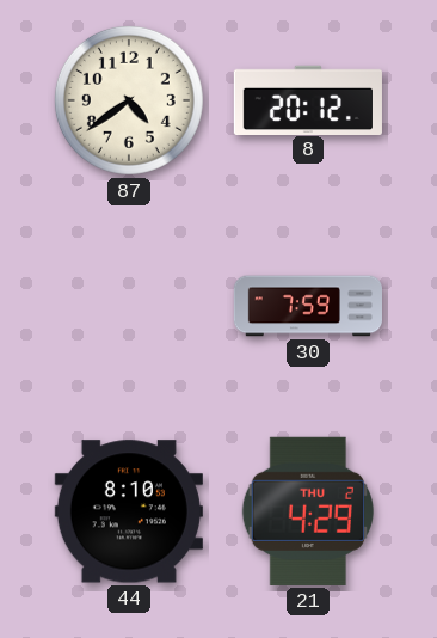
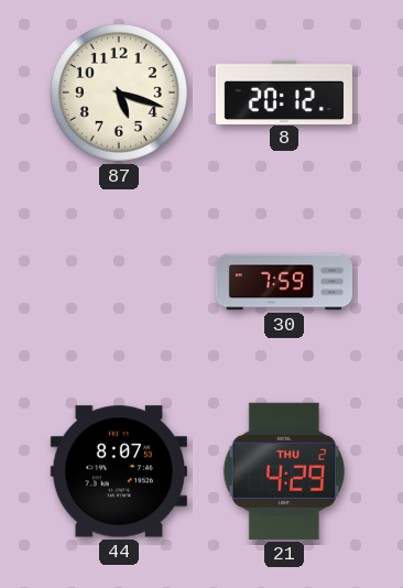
87: 4:39 -> 5:18 (119, 92)
44: 8:10 -> 8:07 (119, 471)
